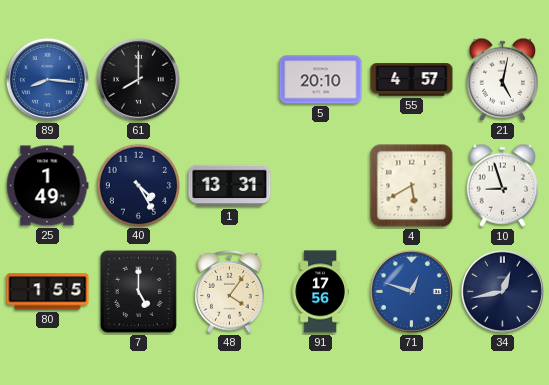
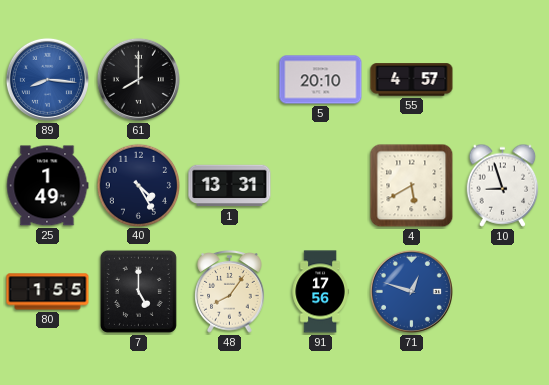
21: 5:02 -> none (503, 79)
48: 4:06 -> 8:06 (230, 292)
34: 12:43 -> none (502, 291)
